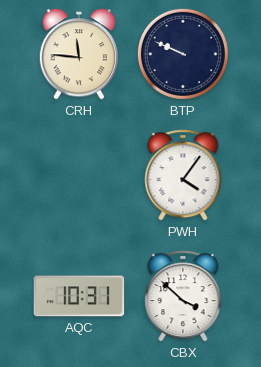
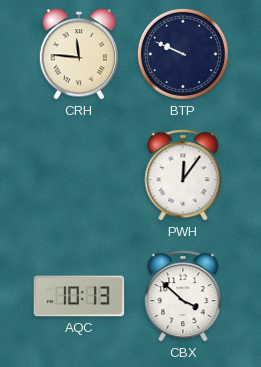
PWH: 4:06 -> 12:06 (183, 175)
AQC: 10:31 -> 10:13 (79, 296)
